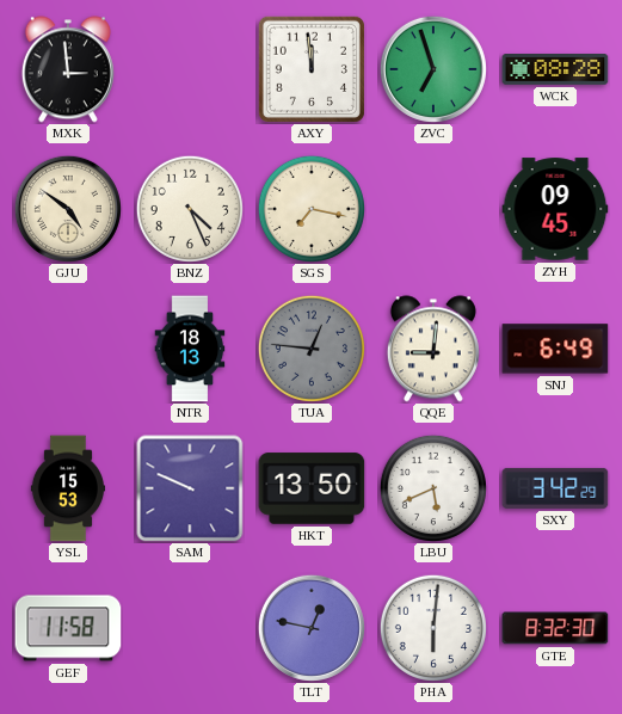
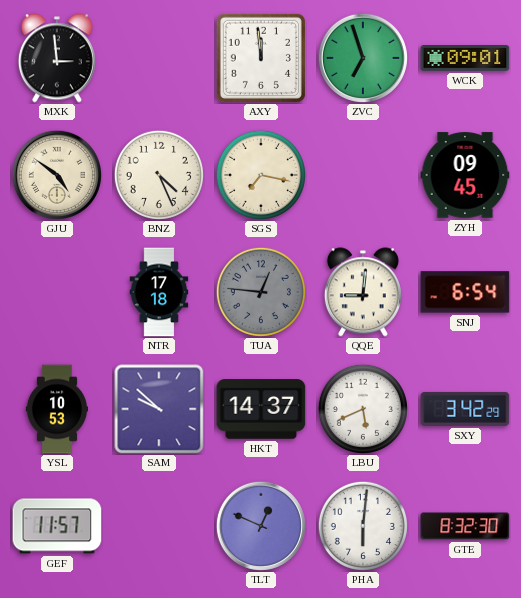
WCK: 08:28 -> 09:01 (465, 59)
NTR: 18:13 -> 17:18 (159, 292)
SNJ: 6:49 -> 6:54 (465, 292)
YSL: 15:53 -> 10:53 (56, 409)
SAM: 9:49 -> 9:52 (159, 409)
HKT: 13:50 -> 14:37 (261, 409)
GEF: 11:58 -> 11:57 (57, 526)
TLT: 12:47 -> 12:49 (261, 526)
